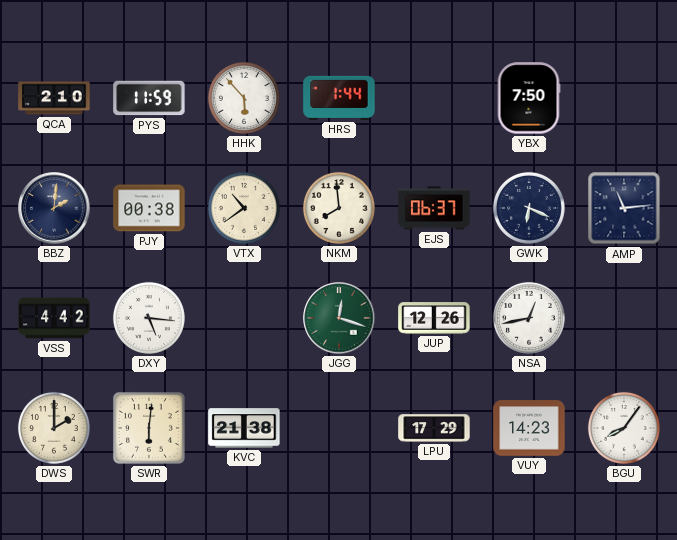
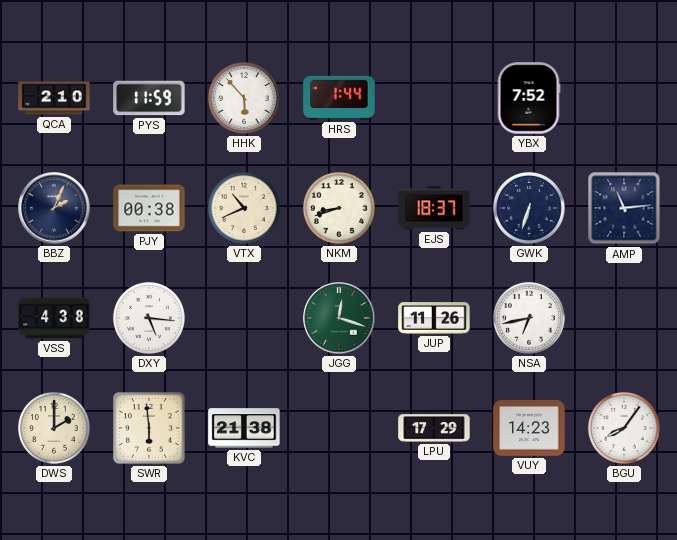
YBX: 7:50 -> 7:52 (529, 98)
BBZ: 2:01 -> 2:04 (54, 208)
VTX: 10:39 -> 10:41 (244, 208)
NKM: 7:59 -> 8:42 (339, 208)
EJS: 06:37 -> 18:37 (434, 208)
GWK: 6:19 -> 6:33 (529, 208)
VSS: 4:42 -> 4:38 (54, 318)
JUP: 12:26 -> 11:26 (434, 318)
NSA: 12:43 -> 6:43 (529, 318)
SWR: 6:01 -> 5:59 (149, 428)
